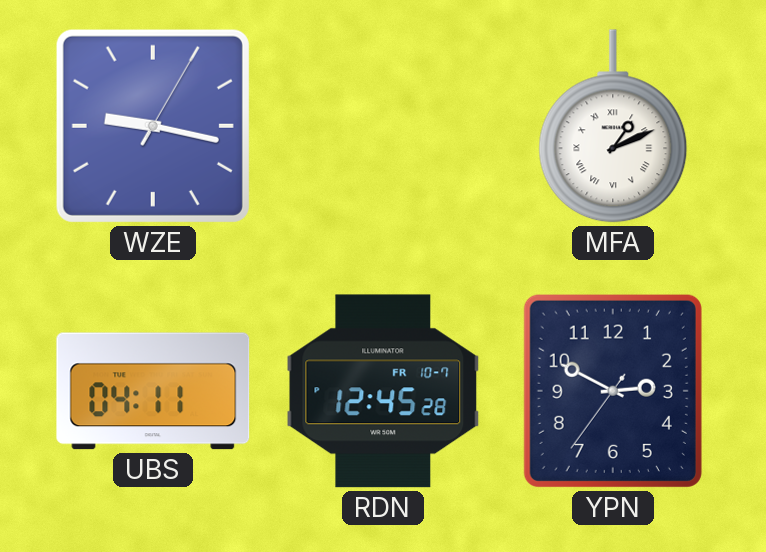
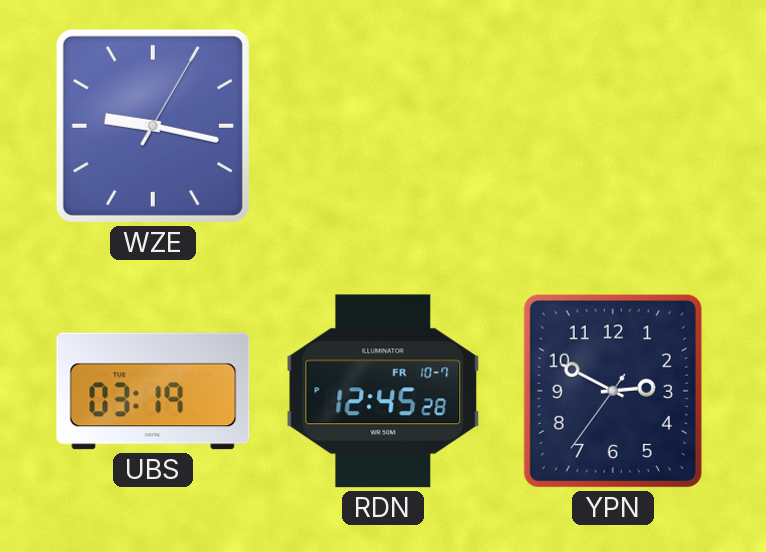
MFA: 1:11 -> none (613, 126)
UBS: 04:11 -> 03:19 (153, 391)
